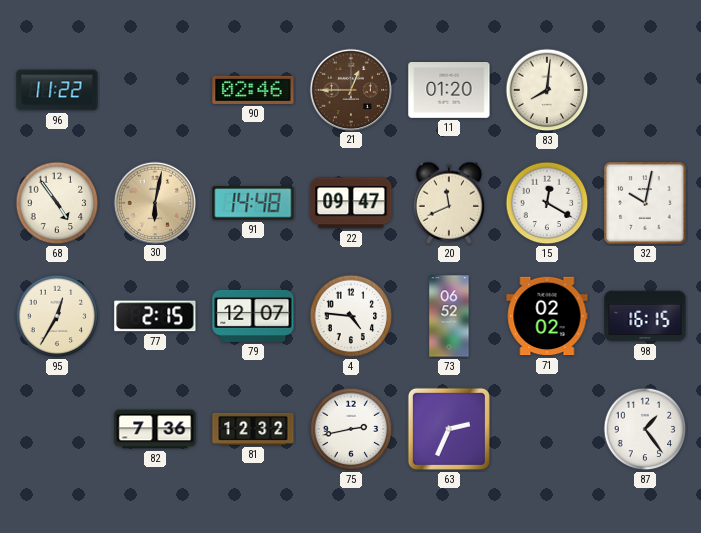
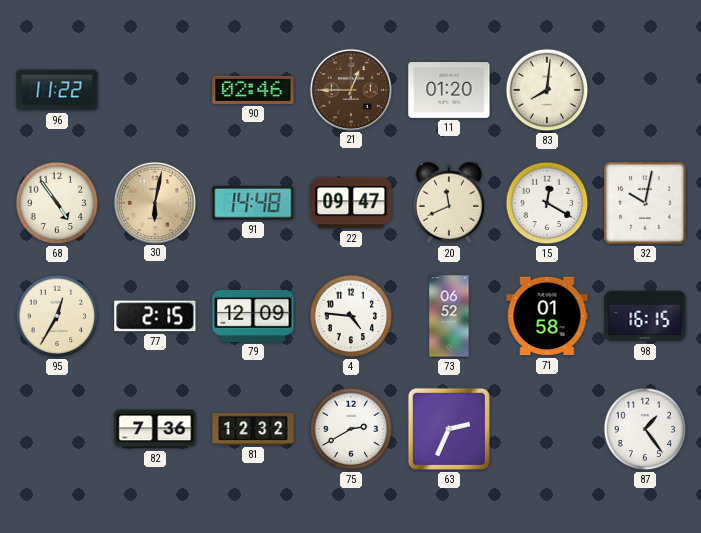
79: 12:07 -> 12:09 (253, 316)
71: 02:02 -> 01:58 (547, 316)
75: 2:43 -> 2:40 (351, 429)
